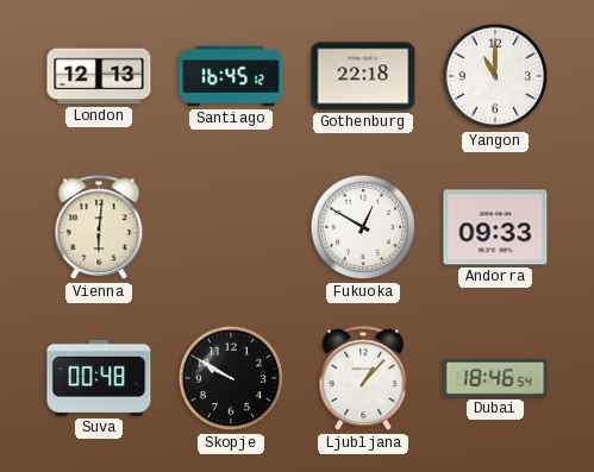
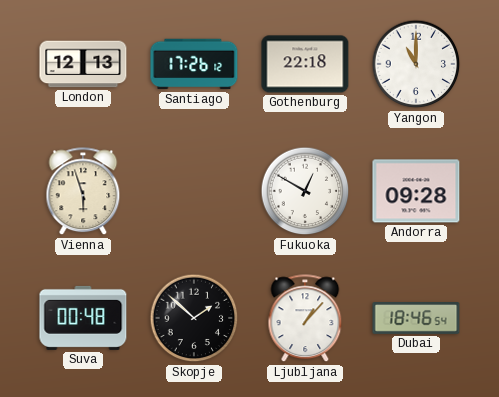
Santiago: 16:45 -> 17:26 (194, 64)
Vienna: 6:01 -> 5:57 (83, 192)
Andorra: 09:33 -> 09:28 (416, 191)
Skopje: 9:50 -> 1:52 (194, 318)
